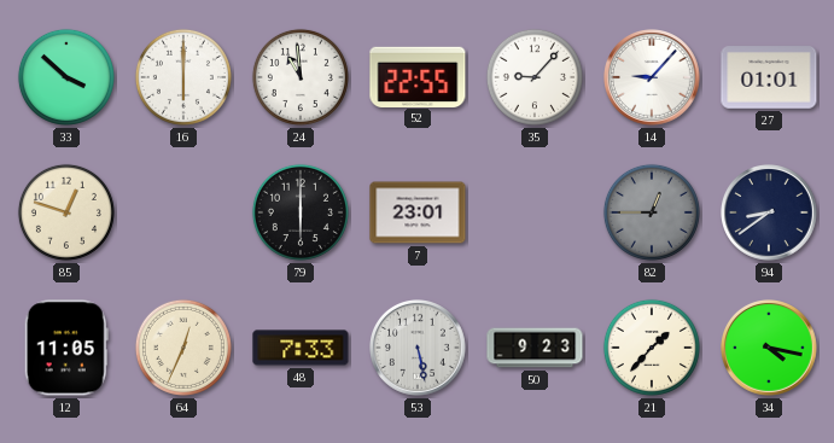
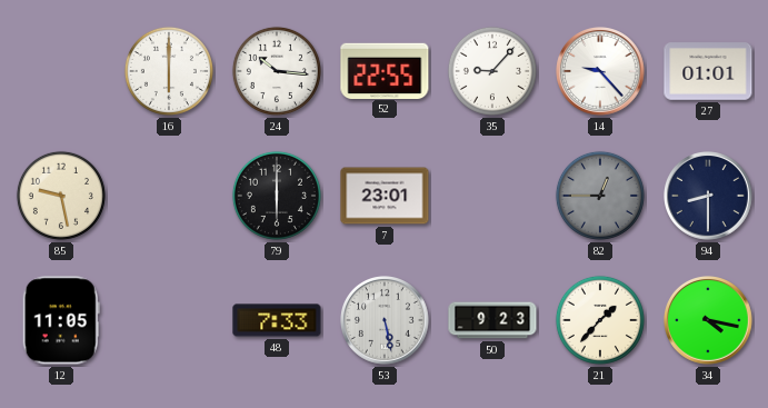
33: 3:52 -> none (66, 77)
24: 10:59 -> 10:16 (277, 71)
14: 9:07 -> 9:23 (601, 72)
85: 12:48 -> 9:28 (61, 196)
94: 8:39 -> 8:30 (709, 197)
64: 12:34 -> none (183, 348)
